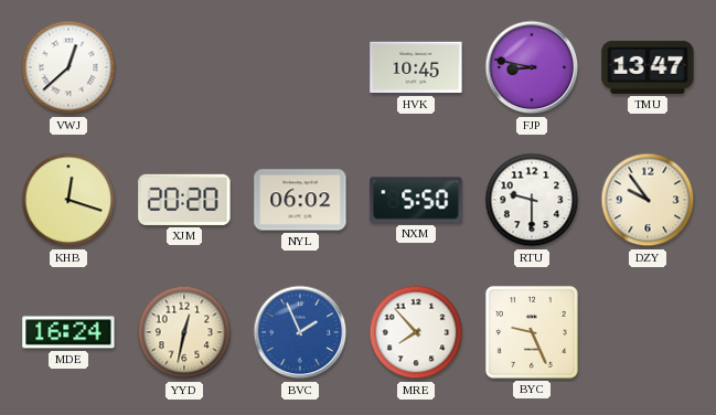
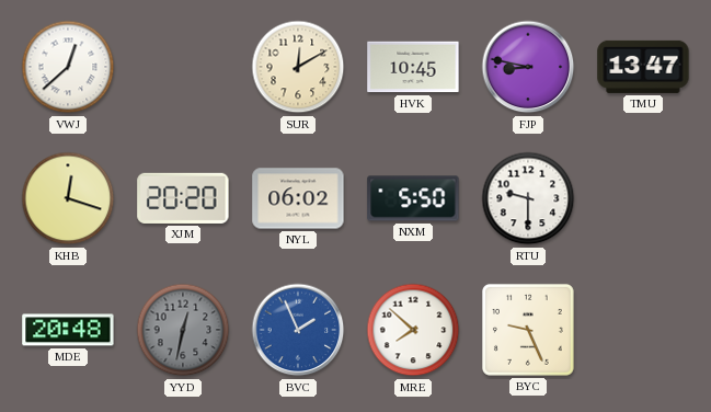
SUR: none -> 12:10 (298, 67)
DZY: 9:54 -> none (648, 200)
MDE: 16:24 -> 20:48 (68, 330)
YYD dial: cream -> grey (183, 330)
MRE: 7:53 -> 7:52 (413, 330)
